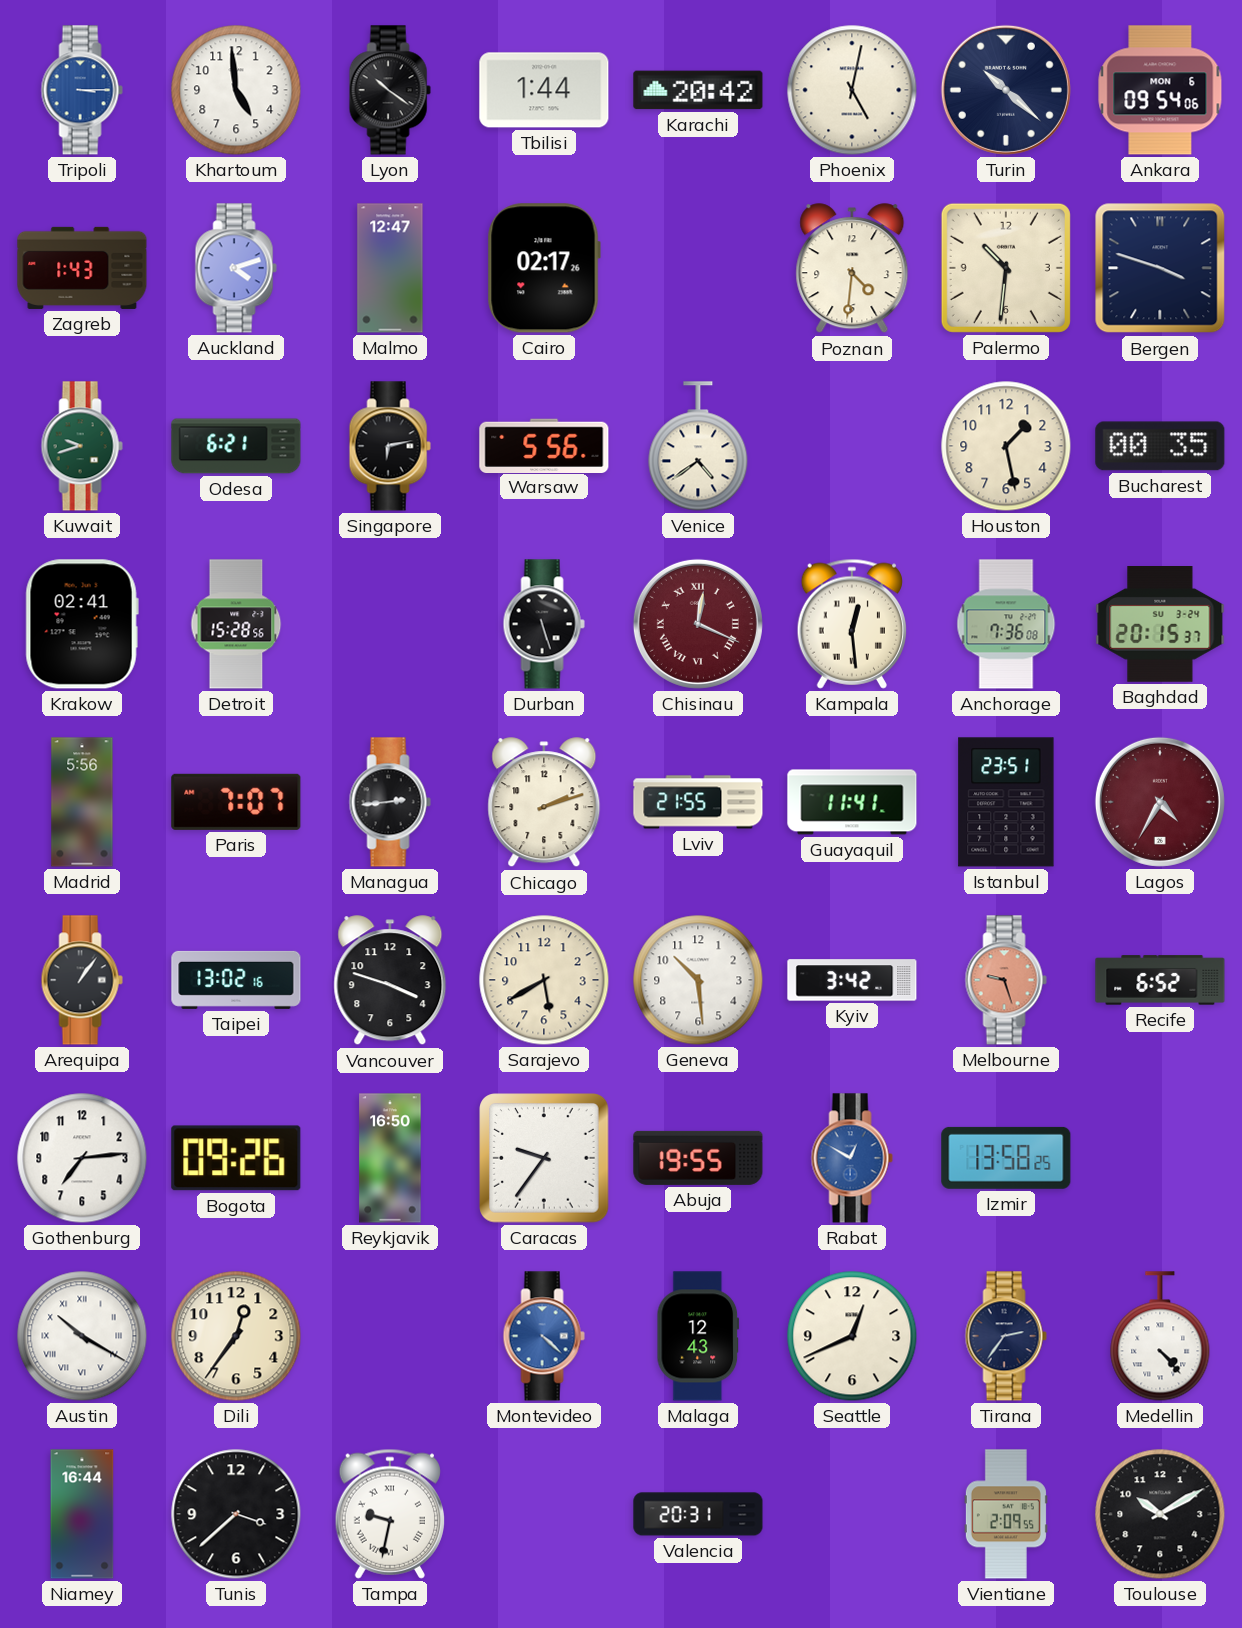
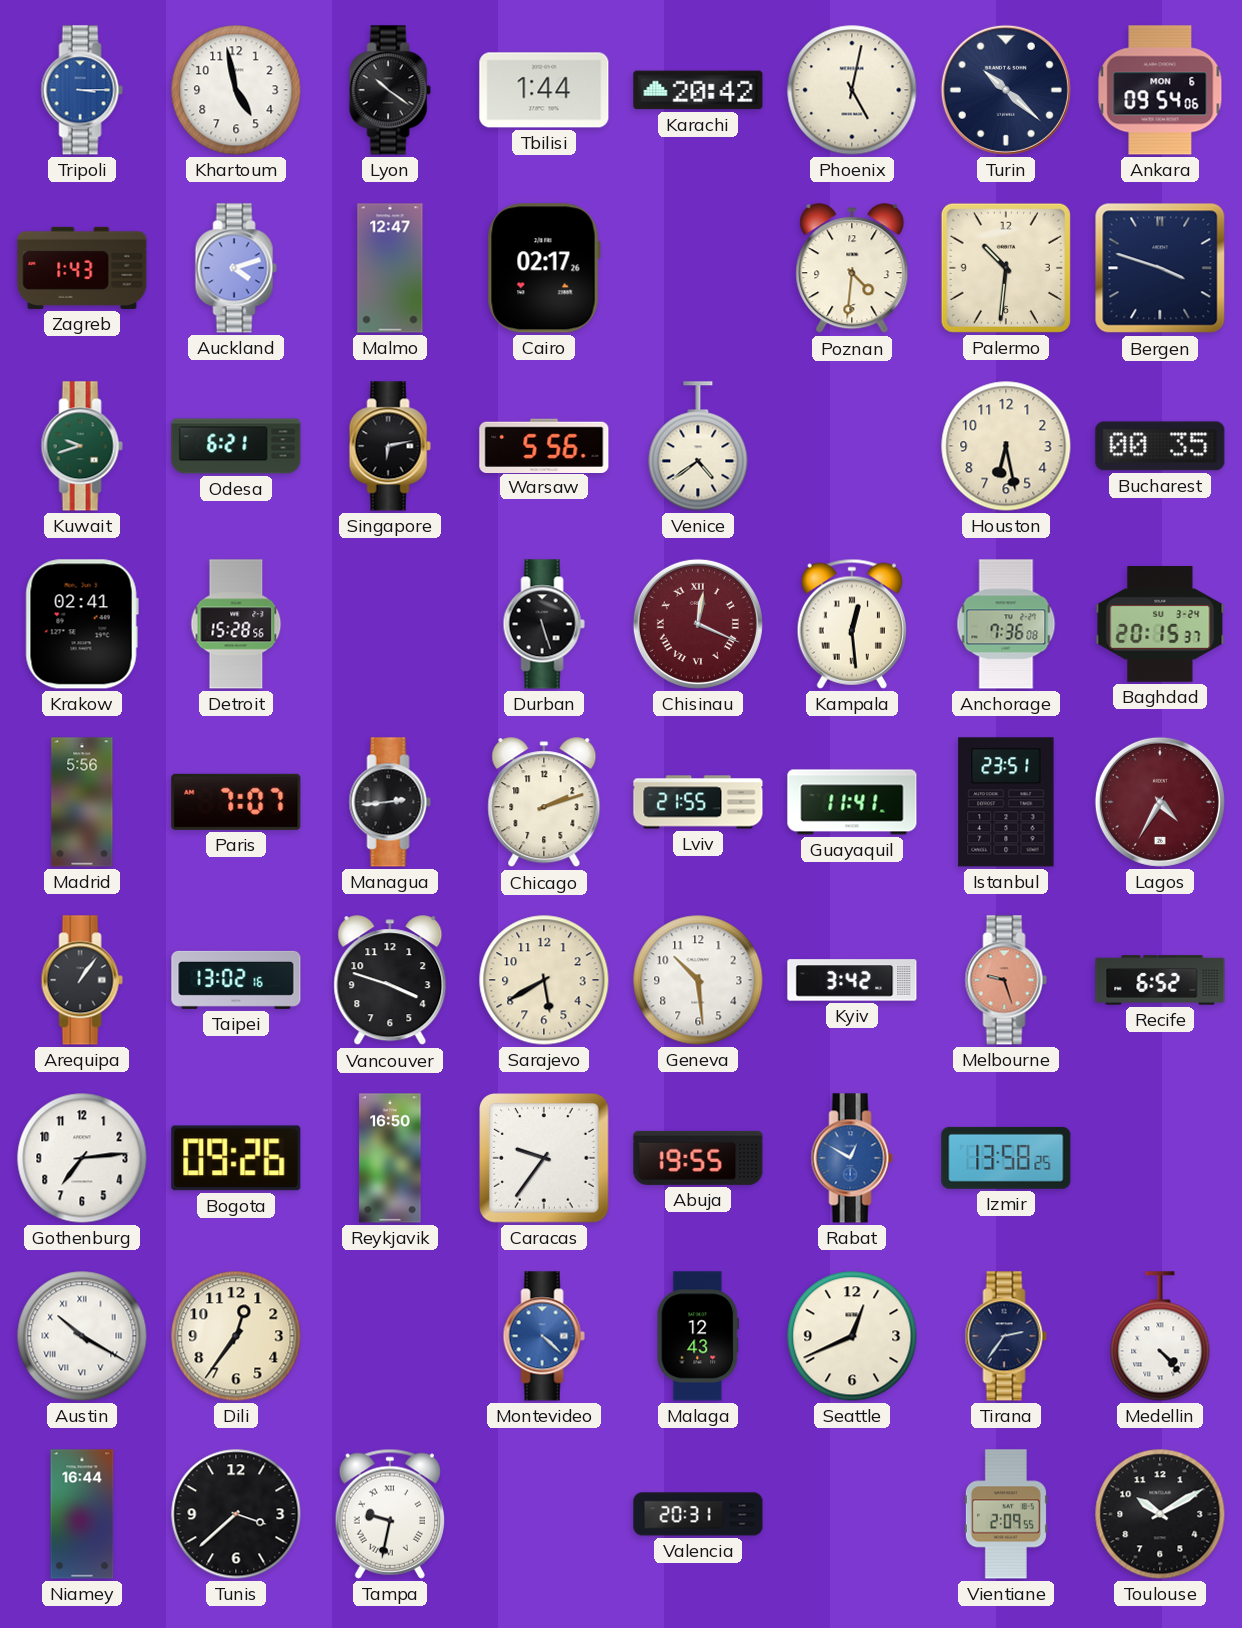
Khartoum: 4:59 -> 4:58 (236, 90)
Houston: 1:28 -> 6:28 (1006, 446)
